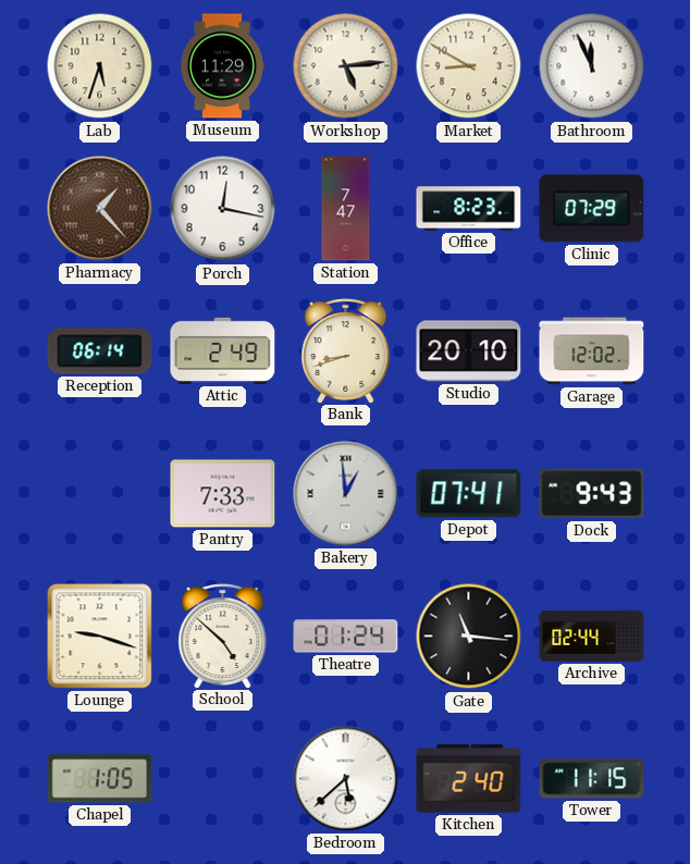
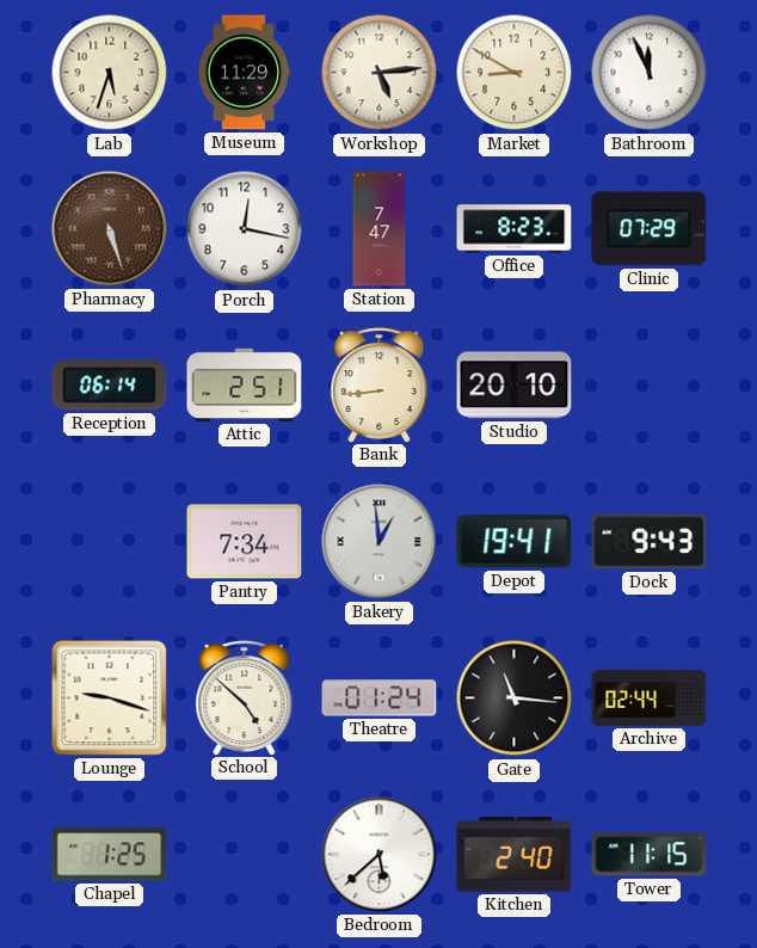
Pharmacy: 1:23 -> 5:27 (110, 229)
Attic: 2:49 -> 2:51 (245, 384)
Bank: 8:42 -> 8:44 (380, 386)
Garage: 12:02 -> none (592, 351)
Pantry: 7:33 -> 7:34 (245, 542)
Depot: 07:41 -> 19:41 (515, 542)
Chapel: 1:05 -> 1:25 (110, 855)
